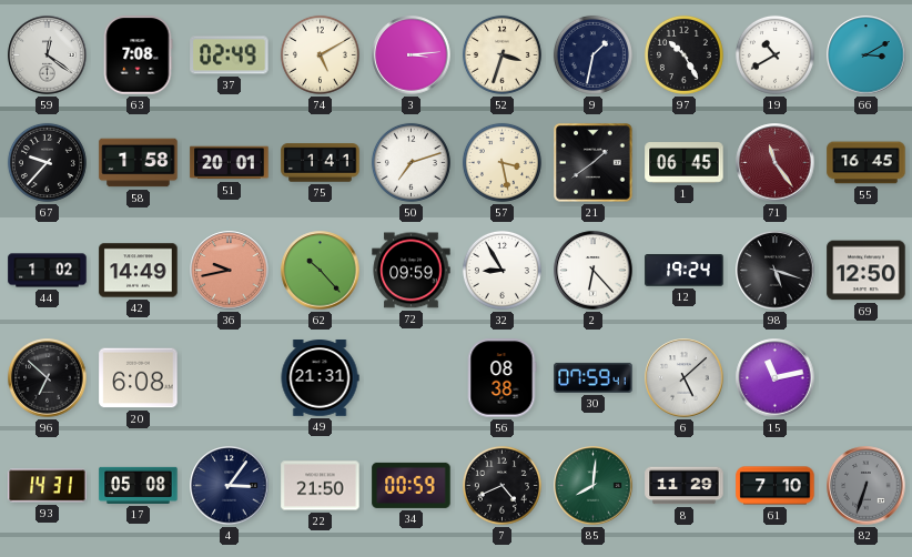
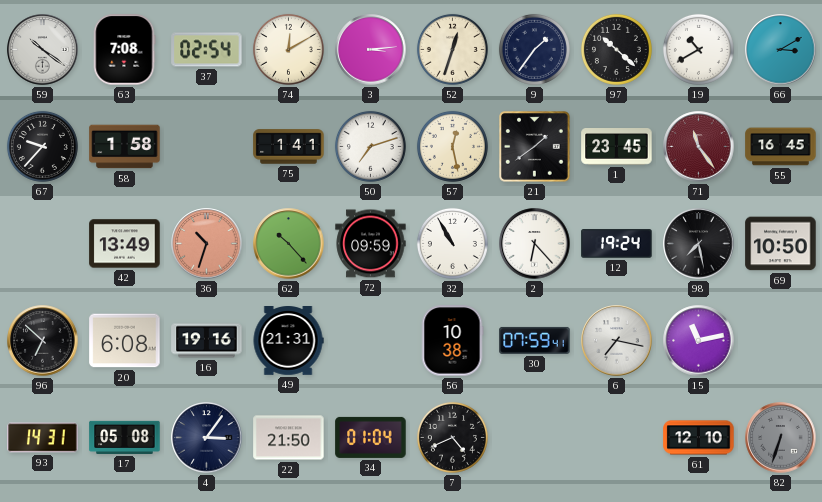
59: 12:21 -> 10:21 (43, 50)
37: 02:49 -> 02:54 (207, 50)
74: 5:10 -> 12:10 (288, 49)
52: 3:33 -> 12:33 (452, 49)
9: 1:32 -> 1:36 (534, 49)
97: 10:25 -> 10:22 (616, 49)
51: 20:01 -> none (230, 163)
57: 3:28 -> 12:28 (452, 146)
1: 06:45 -> 23:45 (617, 147)
44: 1:02 -> none (48, 271)
42: 14:49 -> 13:49 (125, 244)
36: 9:43 -> 10:33 (207, 244)
32: 8:55 -> 10:55 (452, 243)
98: 5:18 -> 7:28 (699, 244)
69: 12:50 -> 10:50 (781, 244)
16: none -> 19:16 (207, 341)
56: 08:38 -> 10:38 (452, 341)
6: 5:08 -> 7:17 (617, 341)
34: 00:59 -> 01:04 (371, 437)
85: 8:01 -> none (594, 486)
8: 11:29 -> none (685, 486)
61: 7:10 -> 12:10 (699, 438)
